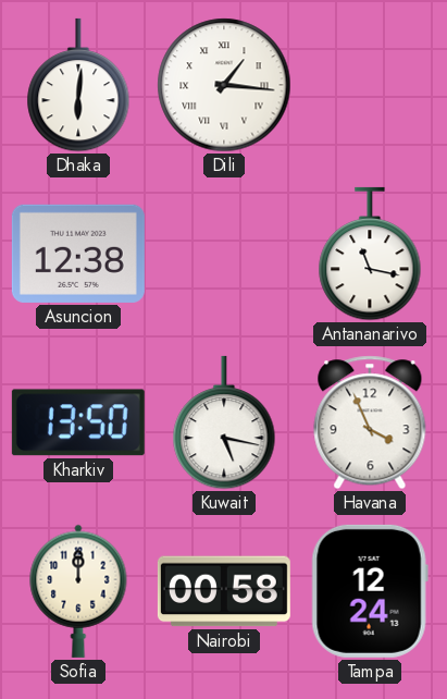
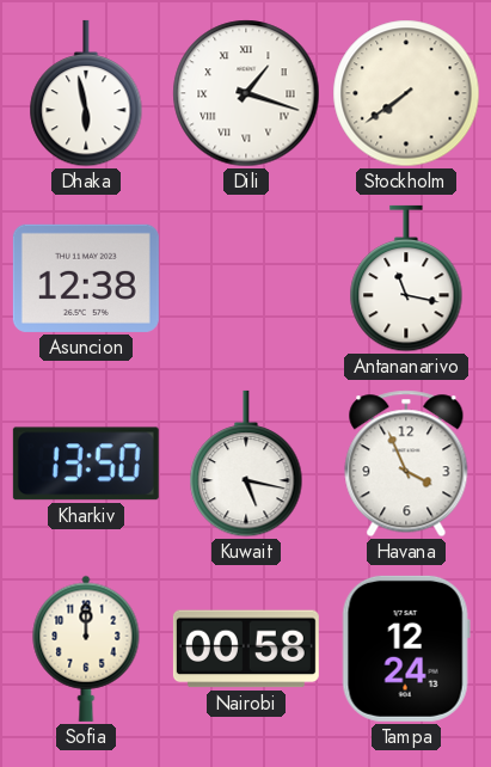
Dhaka: 6:01 -> 5:58 (86, 93)
Dili: 1:16 -> 1:18 (246, 93)
Stockholm: none -> 7:39 (406, 93)
